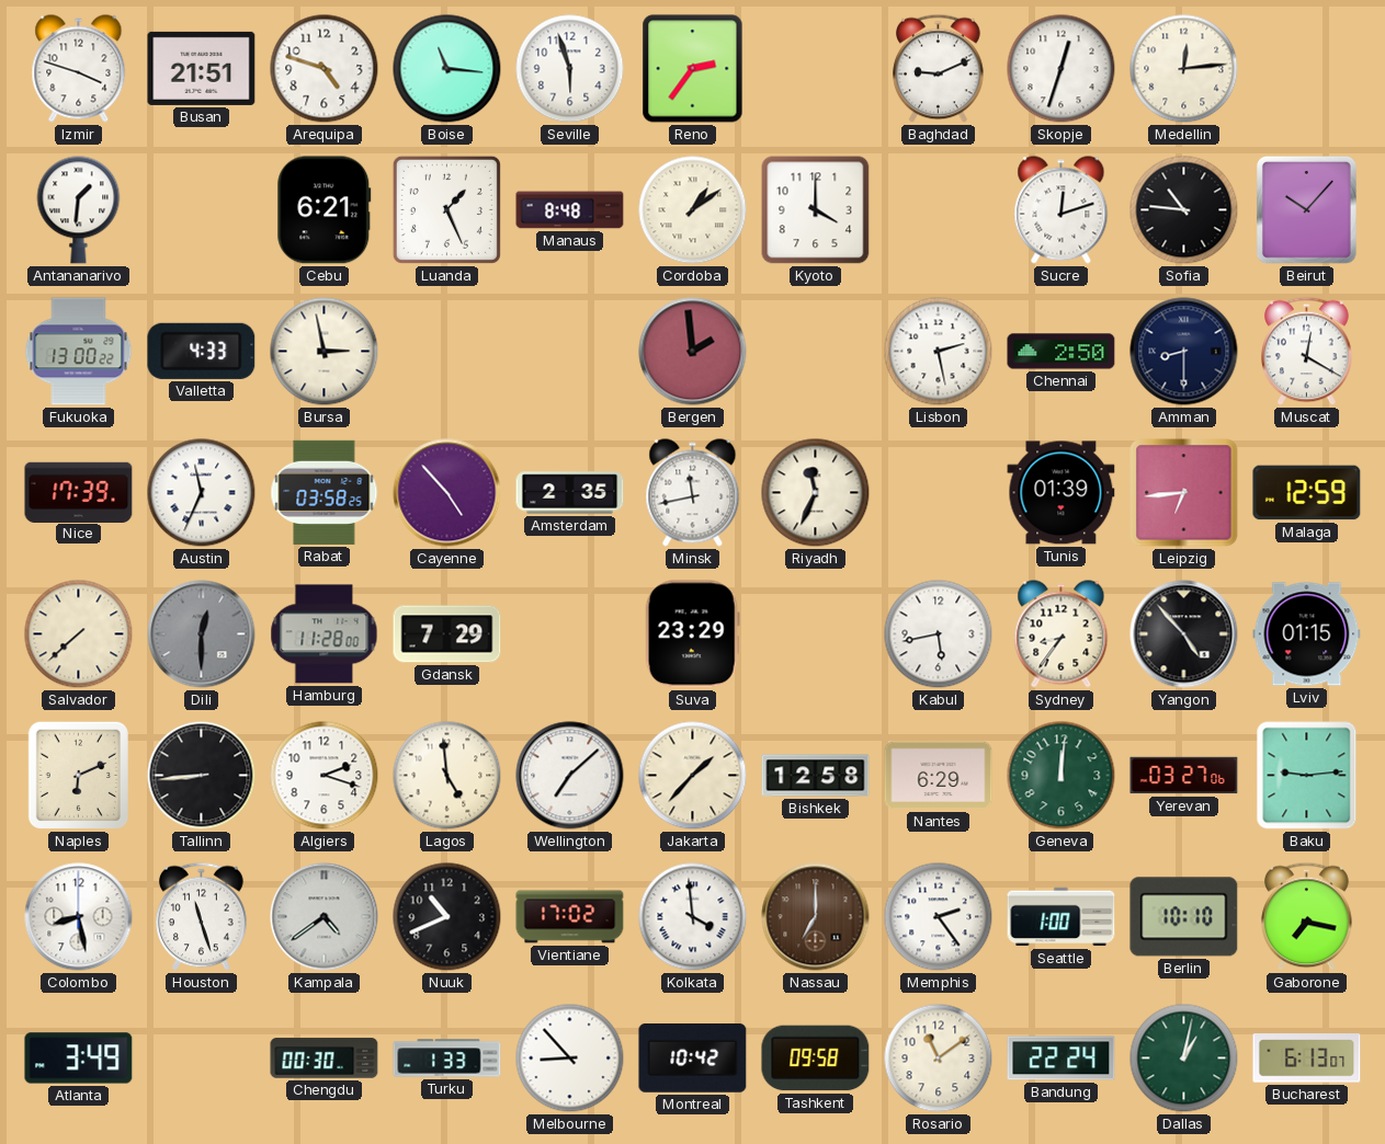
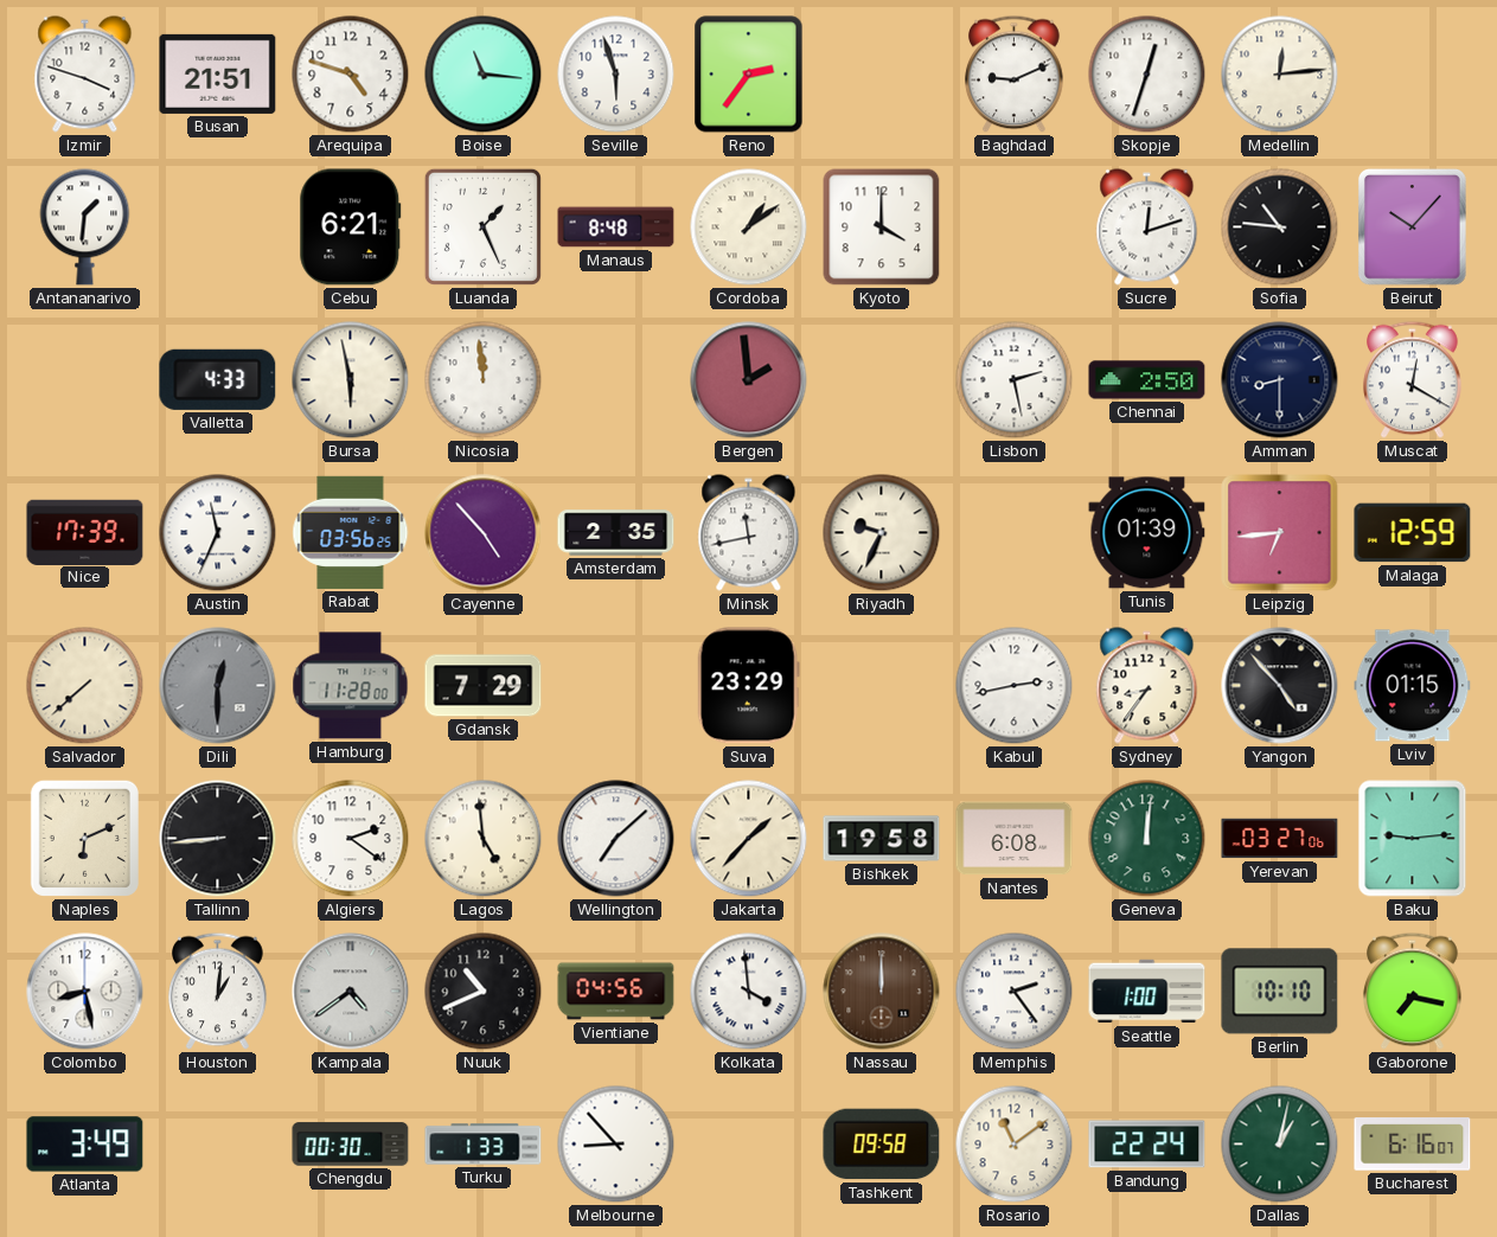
Fukuoka: 13:00 -> none (79, 352)
Bursa: 2:58 -> 5:58 (351, 380)
Nicosia: none -> 11:59 (484, 380)
Rabat: 03:58 -> 03:56 (351, 532)
Riyadh: 11:34 -> 9:34 (882, 533)
Kabul: 5:43 -> 2:43 (1015, 686)
Algiers: 2:18 -> 2:21 (351, 839)
Bishkek: 12:58 -> 19:58 (882, 839)
Nantes: 6:29 -> 6:08 (1015, 839)
Houston: 11:27 -> 1:01 (218, 992)
Vientiane: 17:02 -> 04:56 (616, 992)
Nassau: 7:00 -> 12:00 (882, 992)
Montreal: 10:42 -> none (693, 1059)
Bucharest: 6:13 -> 6:16 (1413, 1145)
